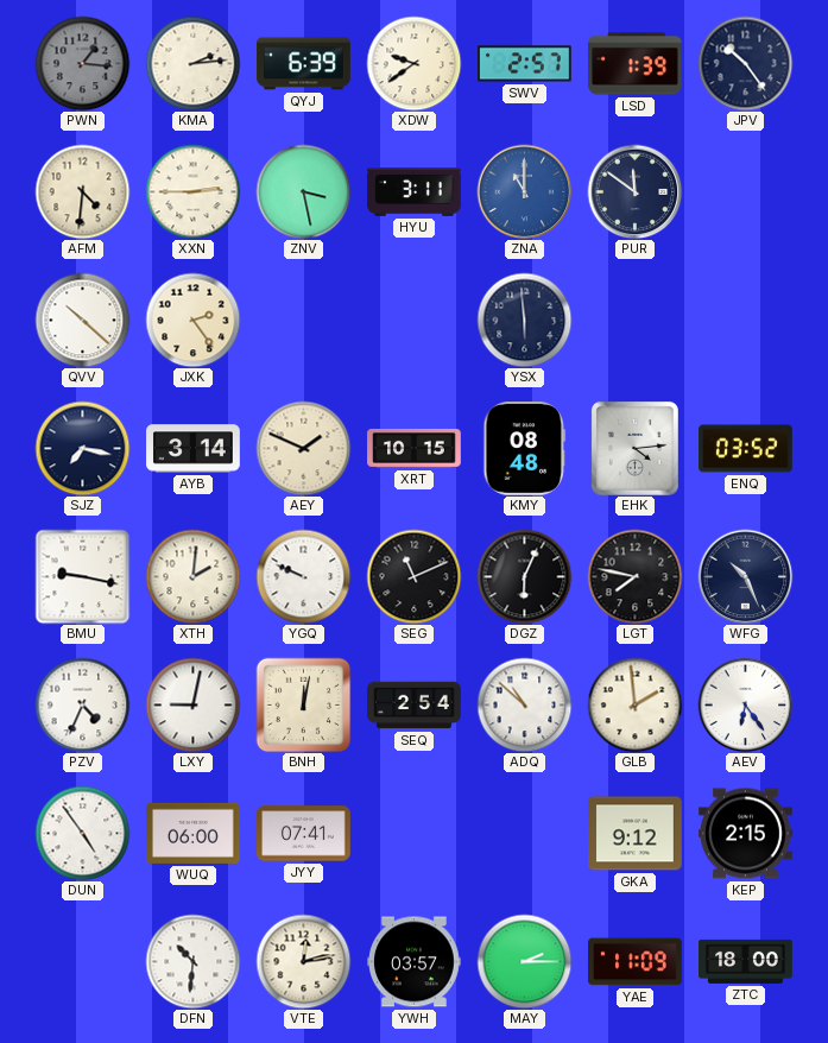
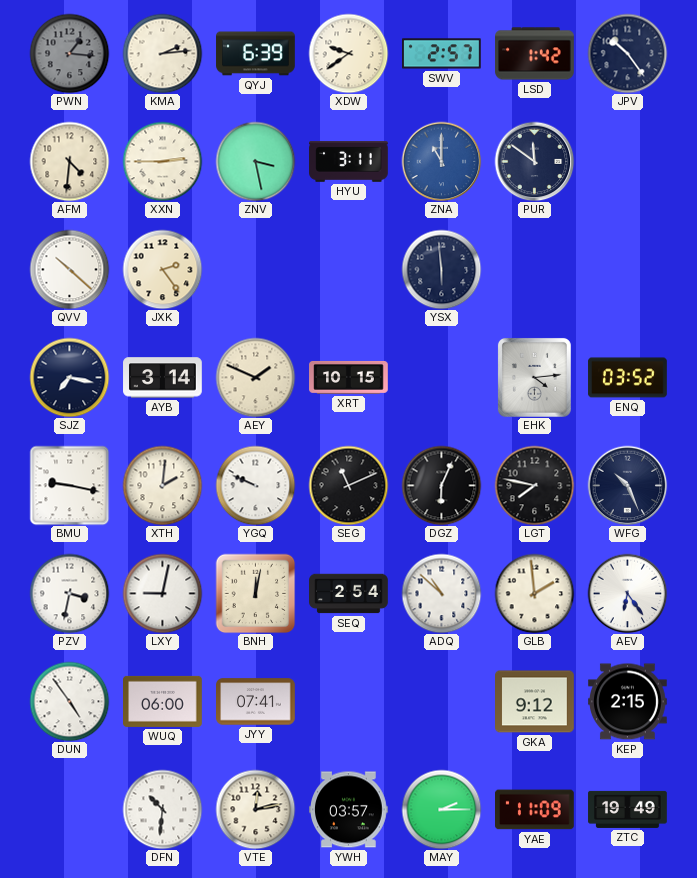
LSD: 1:39 -> 1:42 (535, 54)
KMY: 08:48 -> none (525, 449)
PZV: 4:34 -> 3:32 (69, 593)
ZTC: 18:00 -> 19:49 (628, 809)
